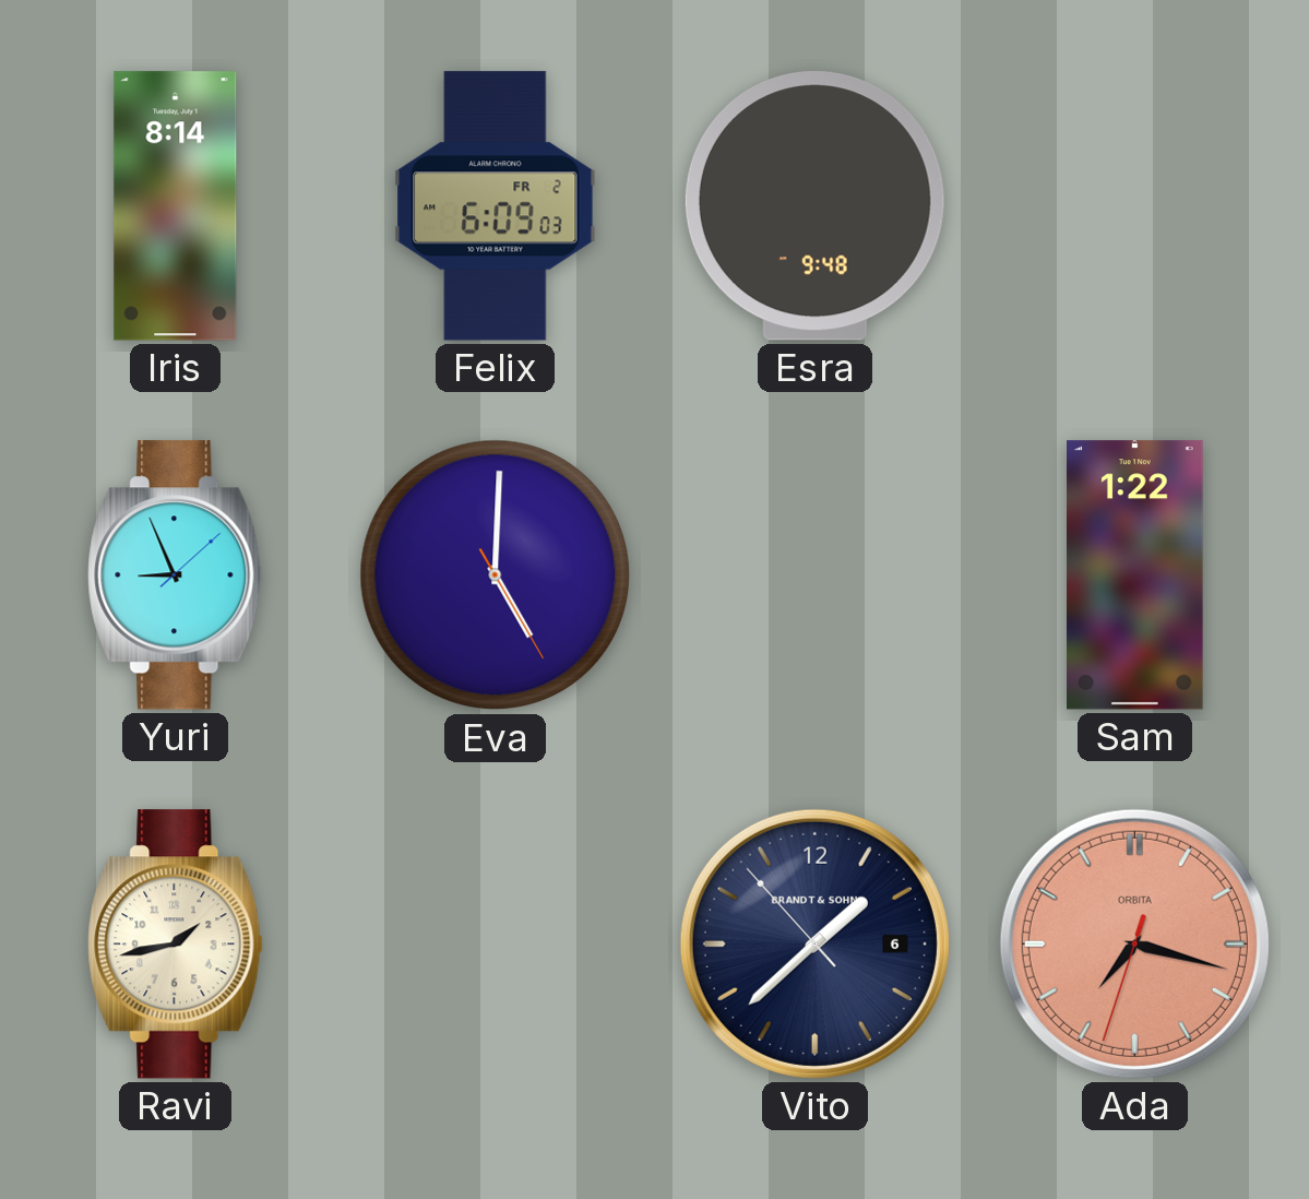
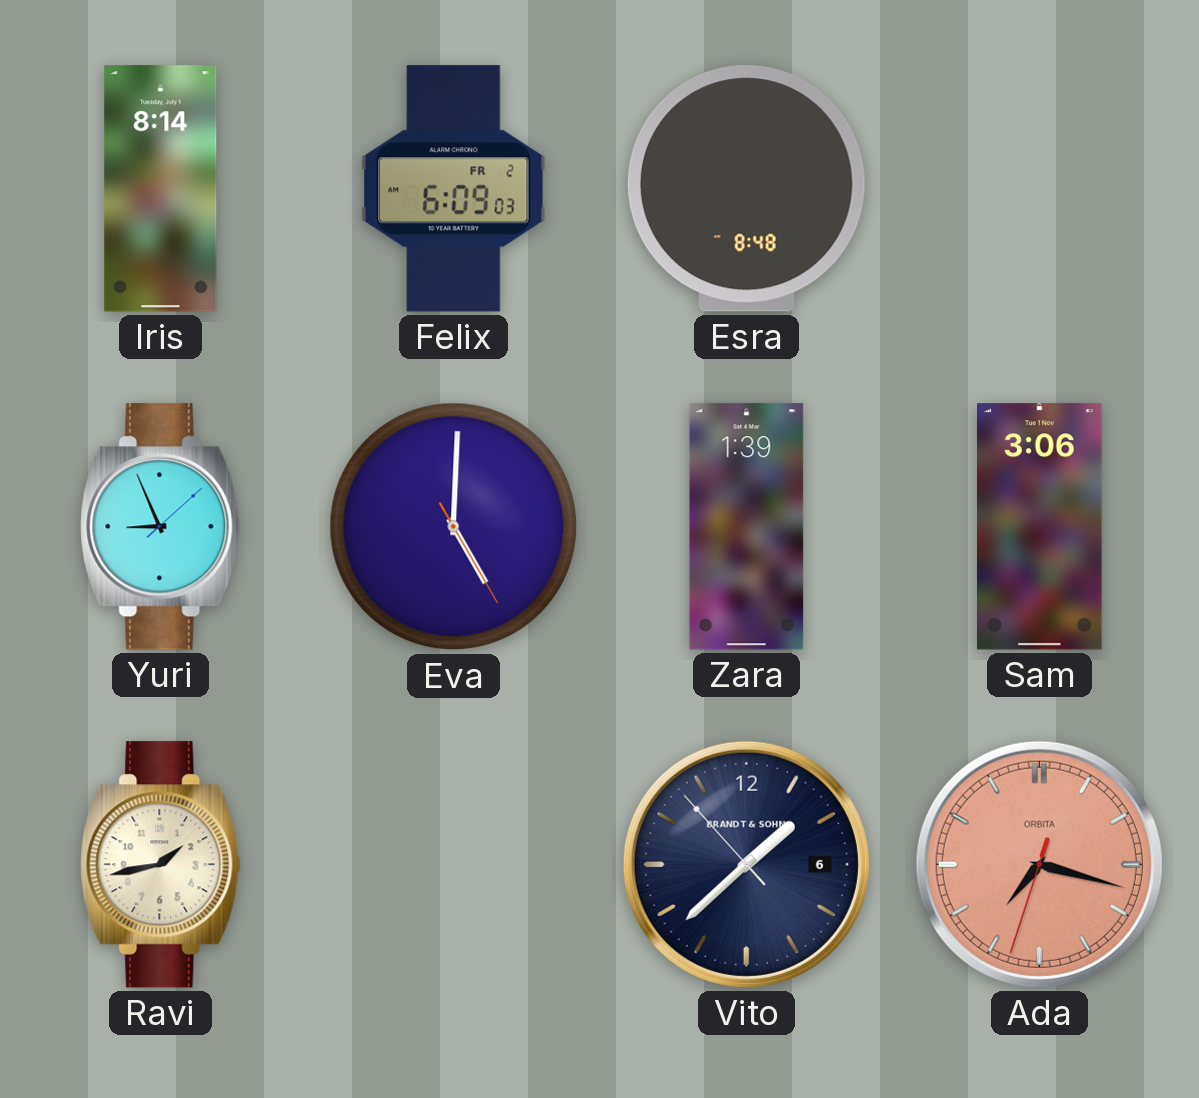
Esra: 9:48 -> 8:48 (746, 189)
Zara: none -> 1:39 (747, 527)
Sam: 1:22 -> 3:06 (1040, 527)
